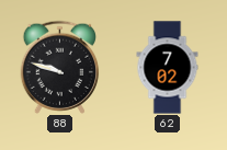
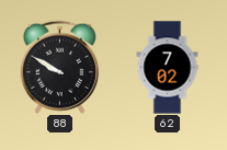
88: 9:48 -> 9:50 (60, 67)
